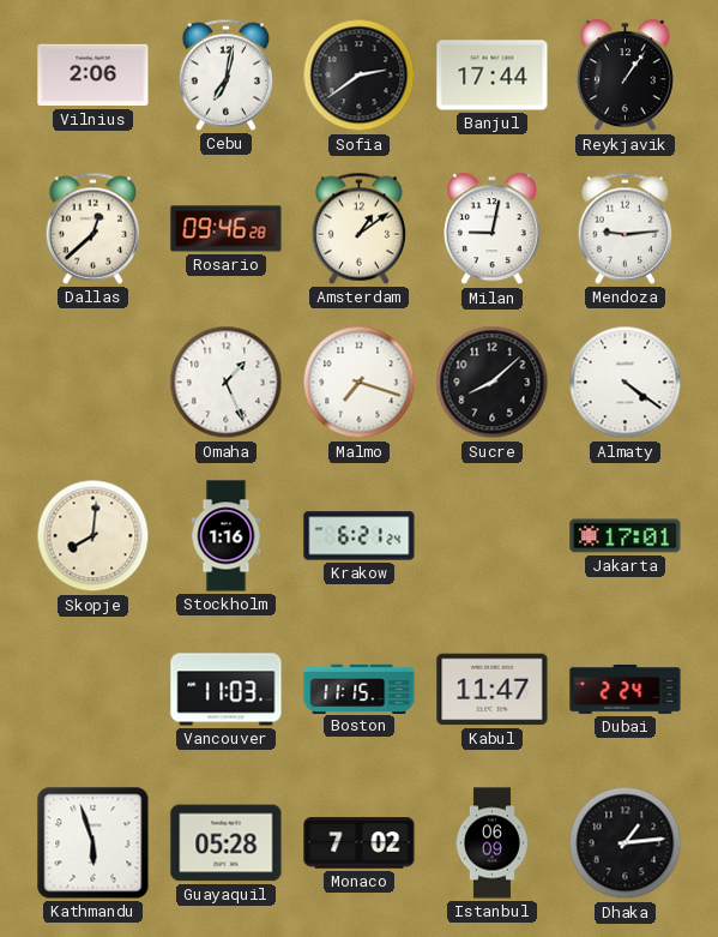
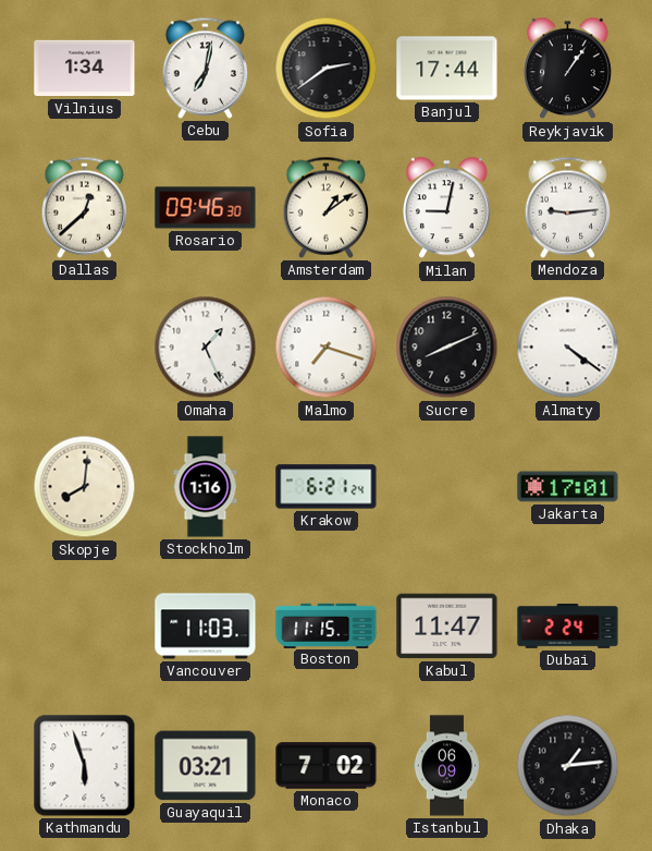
Vilnius: 2:06 -> 1:34 (85, 69)
Rosario: 09:46:28 -> 09:46:30 (206, 208)
Sucre: 8:08 -> 8:11 (447, 348)
Guayaquil: 05:28 -> 03:21 (206, 766)
